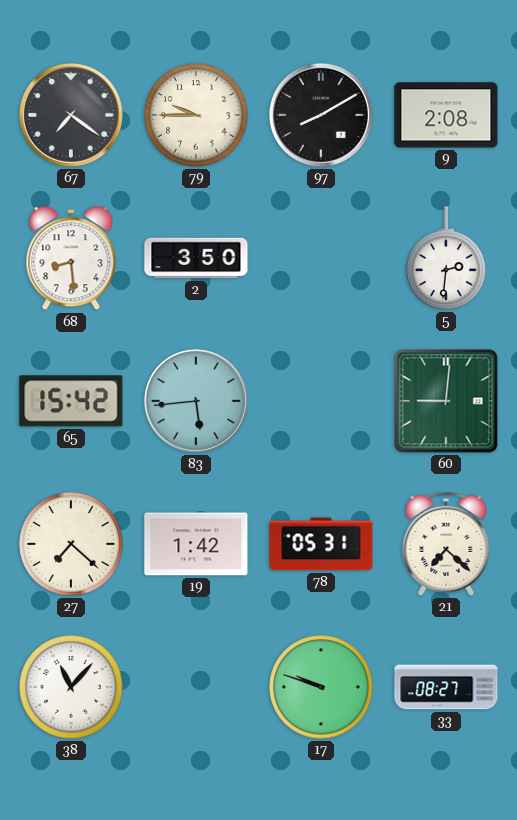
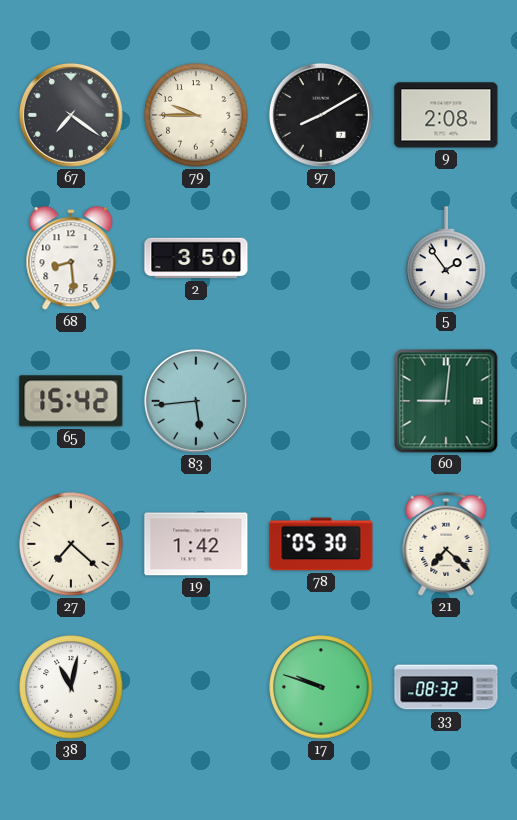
5: 2:31 -> 1:54 (446, 258)
78: 05:31 -> 05:30 (321, 544)
38: 11:07 -> 11:02 (71, 687)
33: 08:27 -> 08:32 (446, 687)
